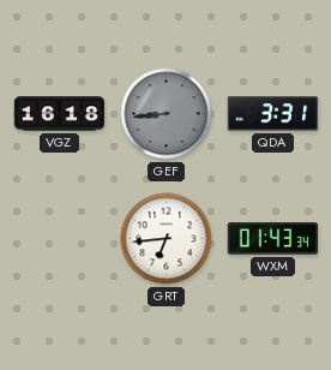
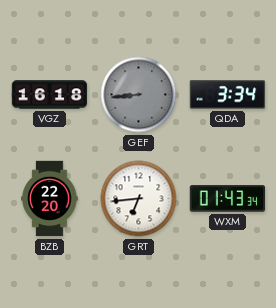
QDA: 3:31 -> 3:34 (228, 95)
BZB: none -> 22:20 (50, 199)
